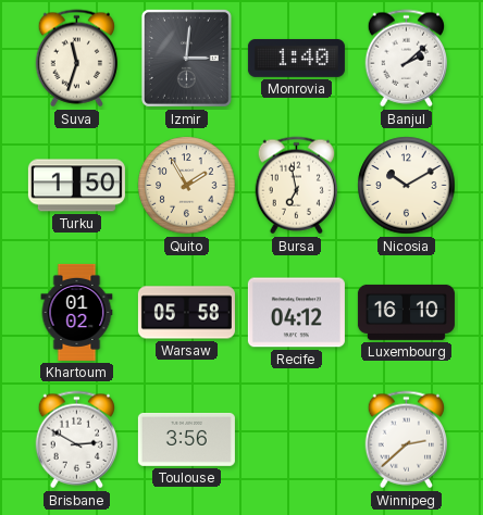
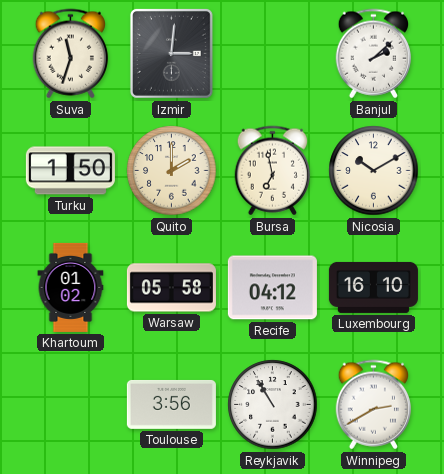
Monrovia: 1:40 -> none (296, 58)
Quito: 1:55 -> 2:00 (172, 171)
Brisbane: 2:50 -> none (77, 440)
Reykjavik: none -> 10:55 (273, 405)
Winnipeg: 2:38 -> 2:40 (374, 405)
